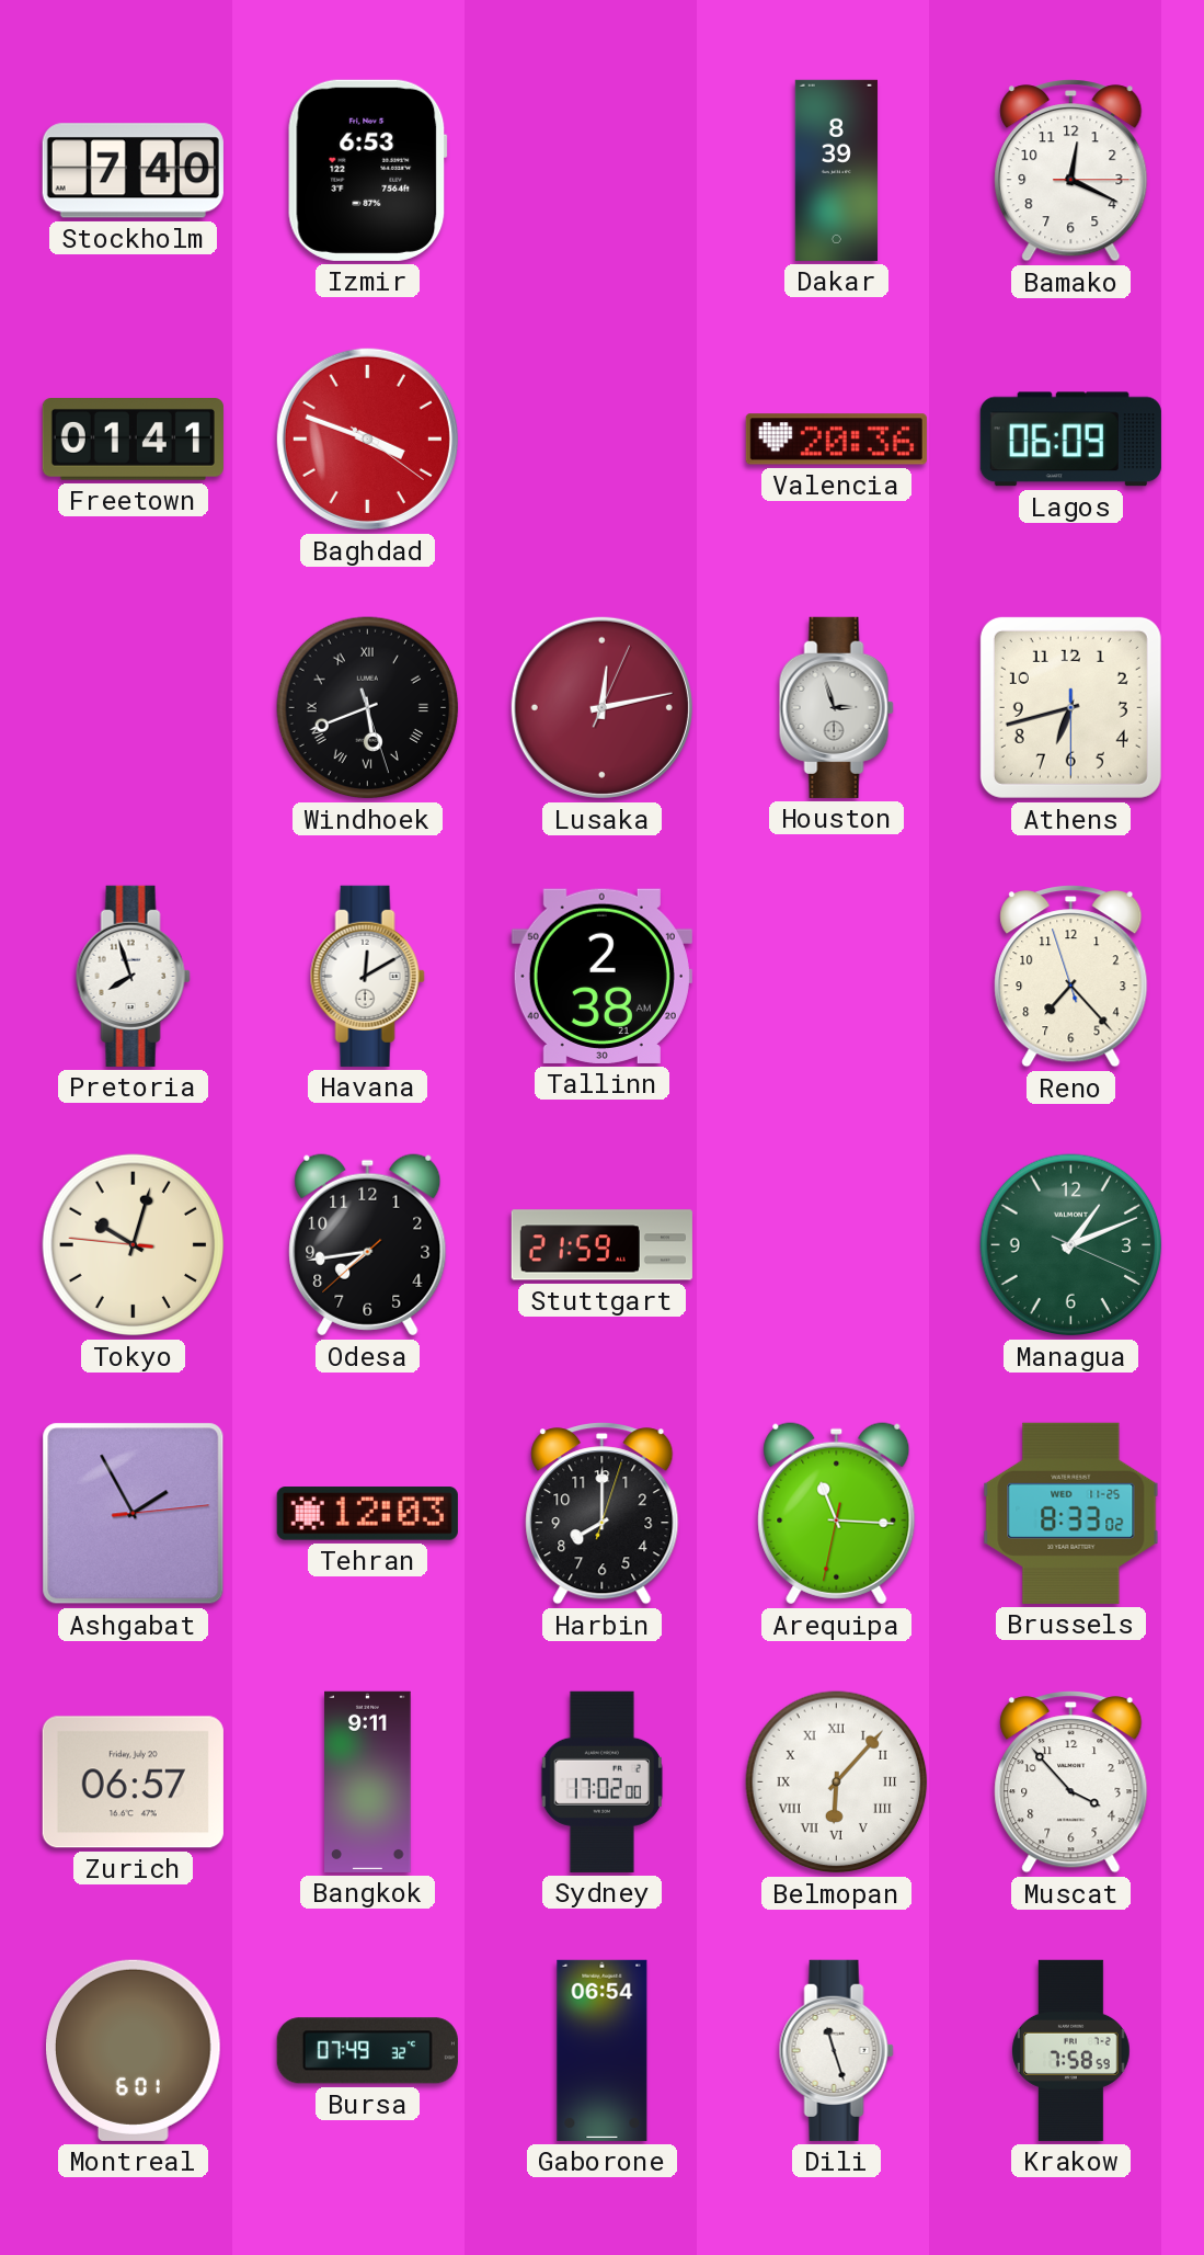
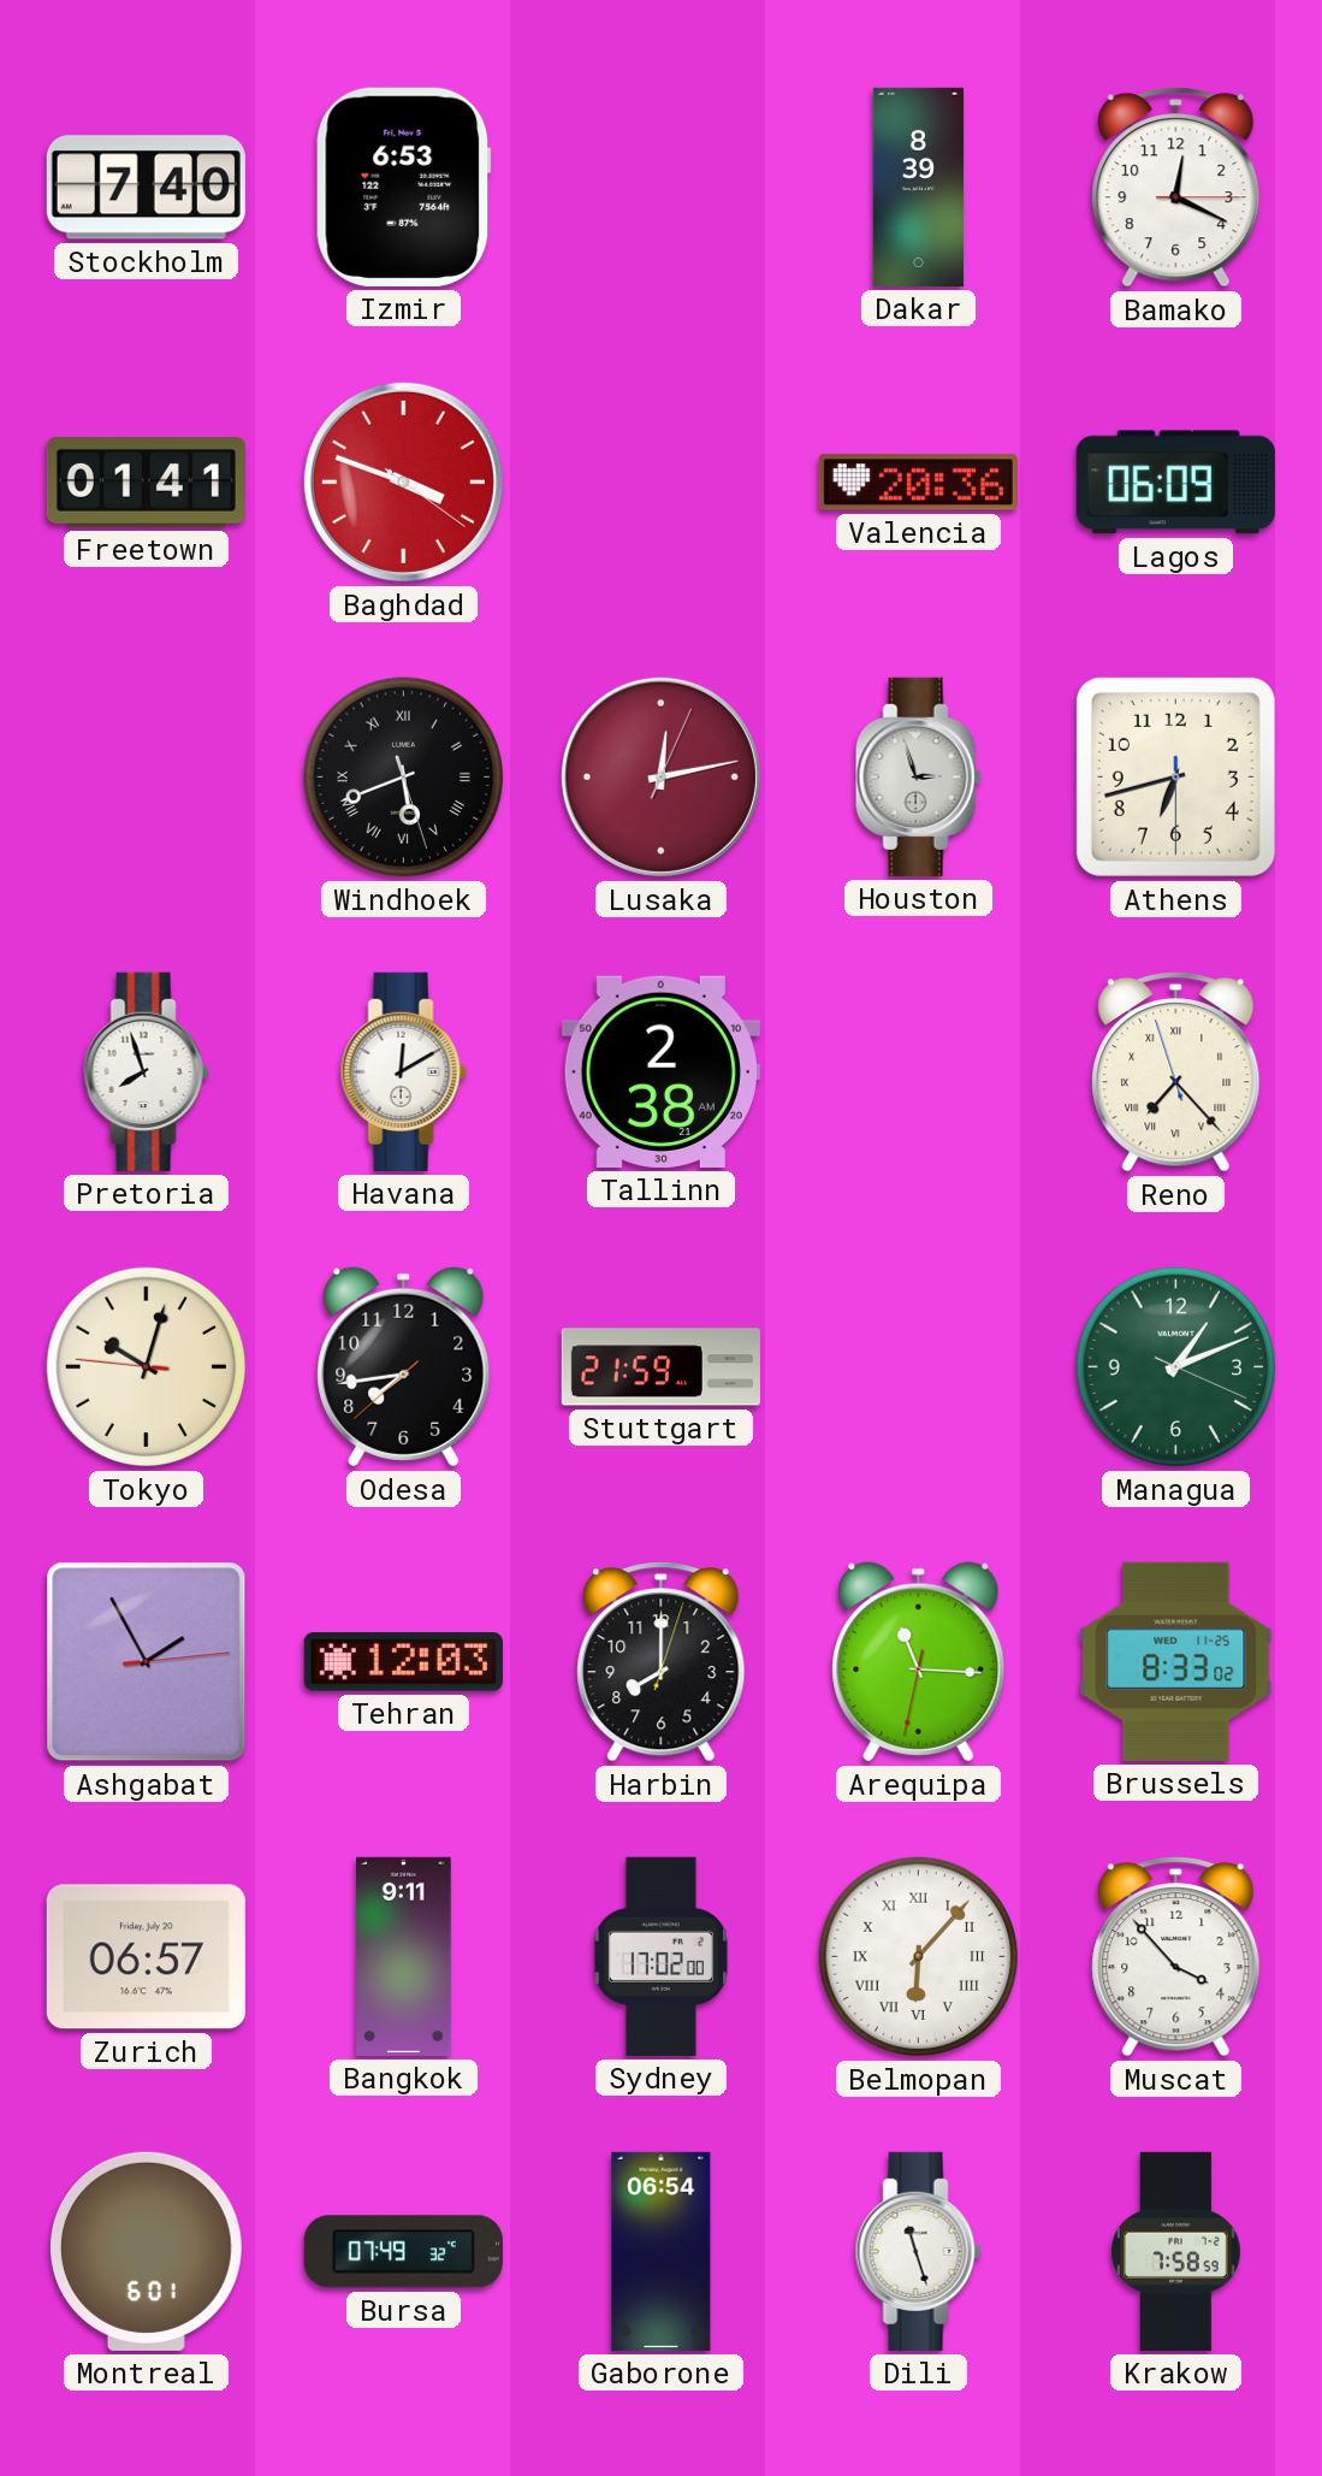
Reno numerals: Arabic -> Roman (1176, 1072)
